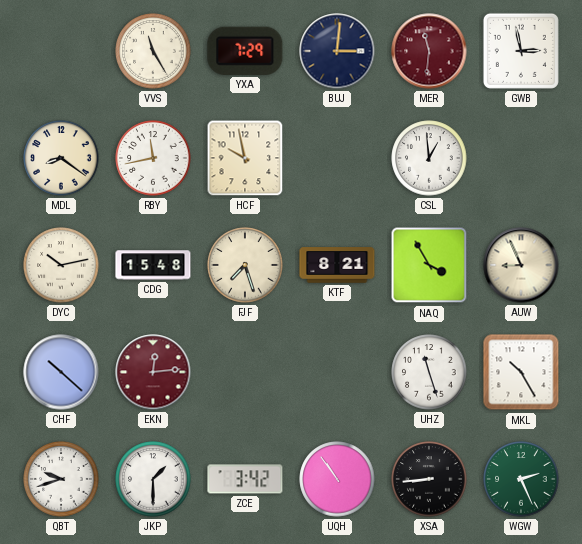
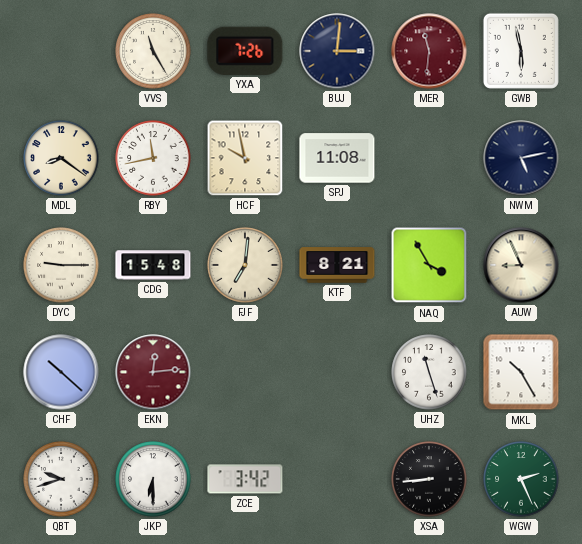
YXA: 7:29 -> 7:26 (245, 51)
GWB: 2:58 -> 5:58 (521, 51)
SPJ: none -> 11:08 (337, 158)
CSL: 12:59 -> none (429, 158)
NWM: none -> 5:13 (521, 158)
DYC: 10:13 -> 9:15 (61, 265)
FJF: 7:27 -> 7:01 (245, 265)
JKP: 1:30 -> 6:30 (153, 479)
UQH: 10:54 -> none (337, 479)
